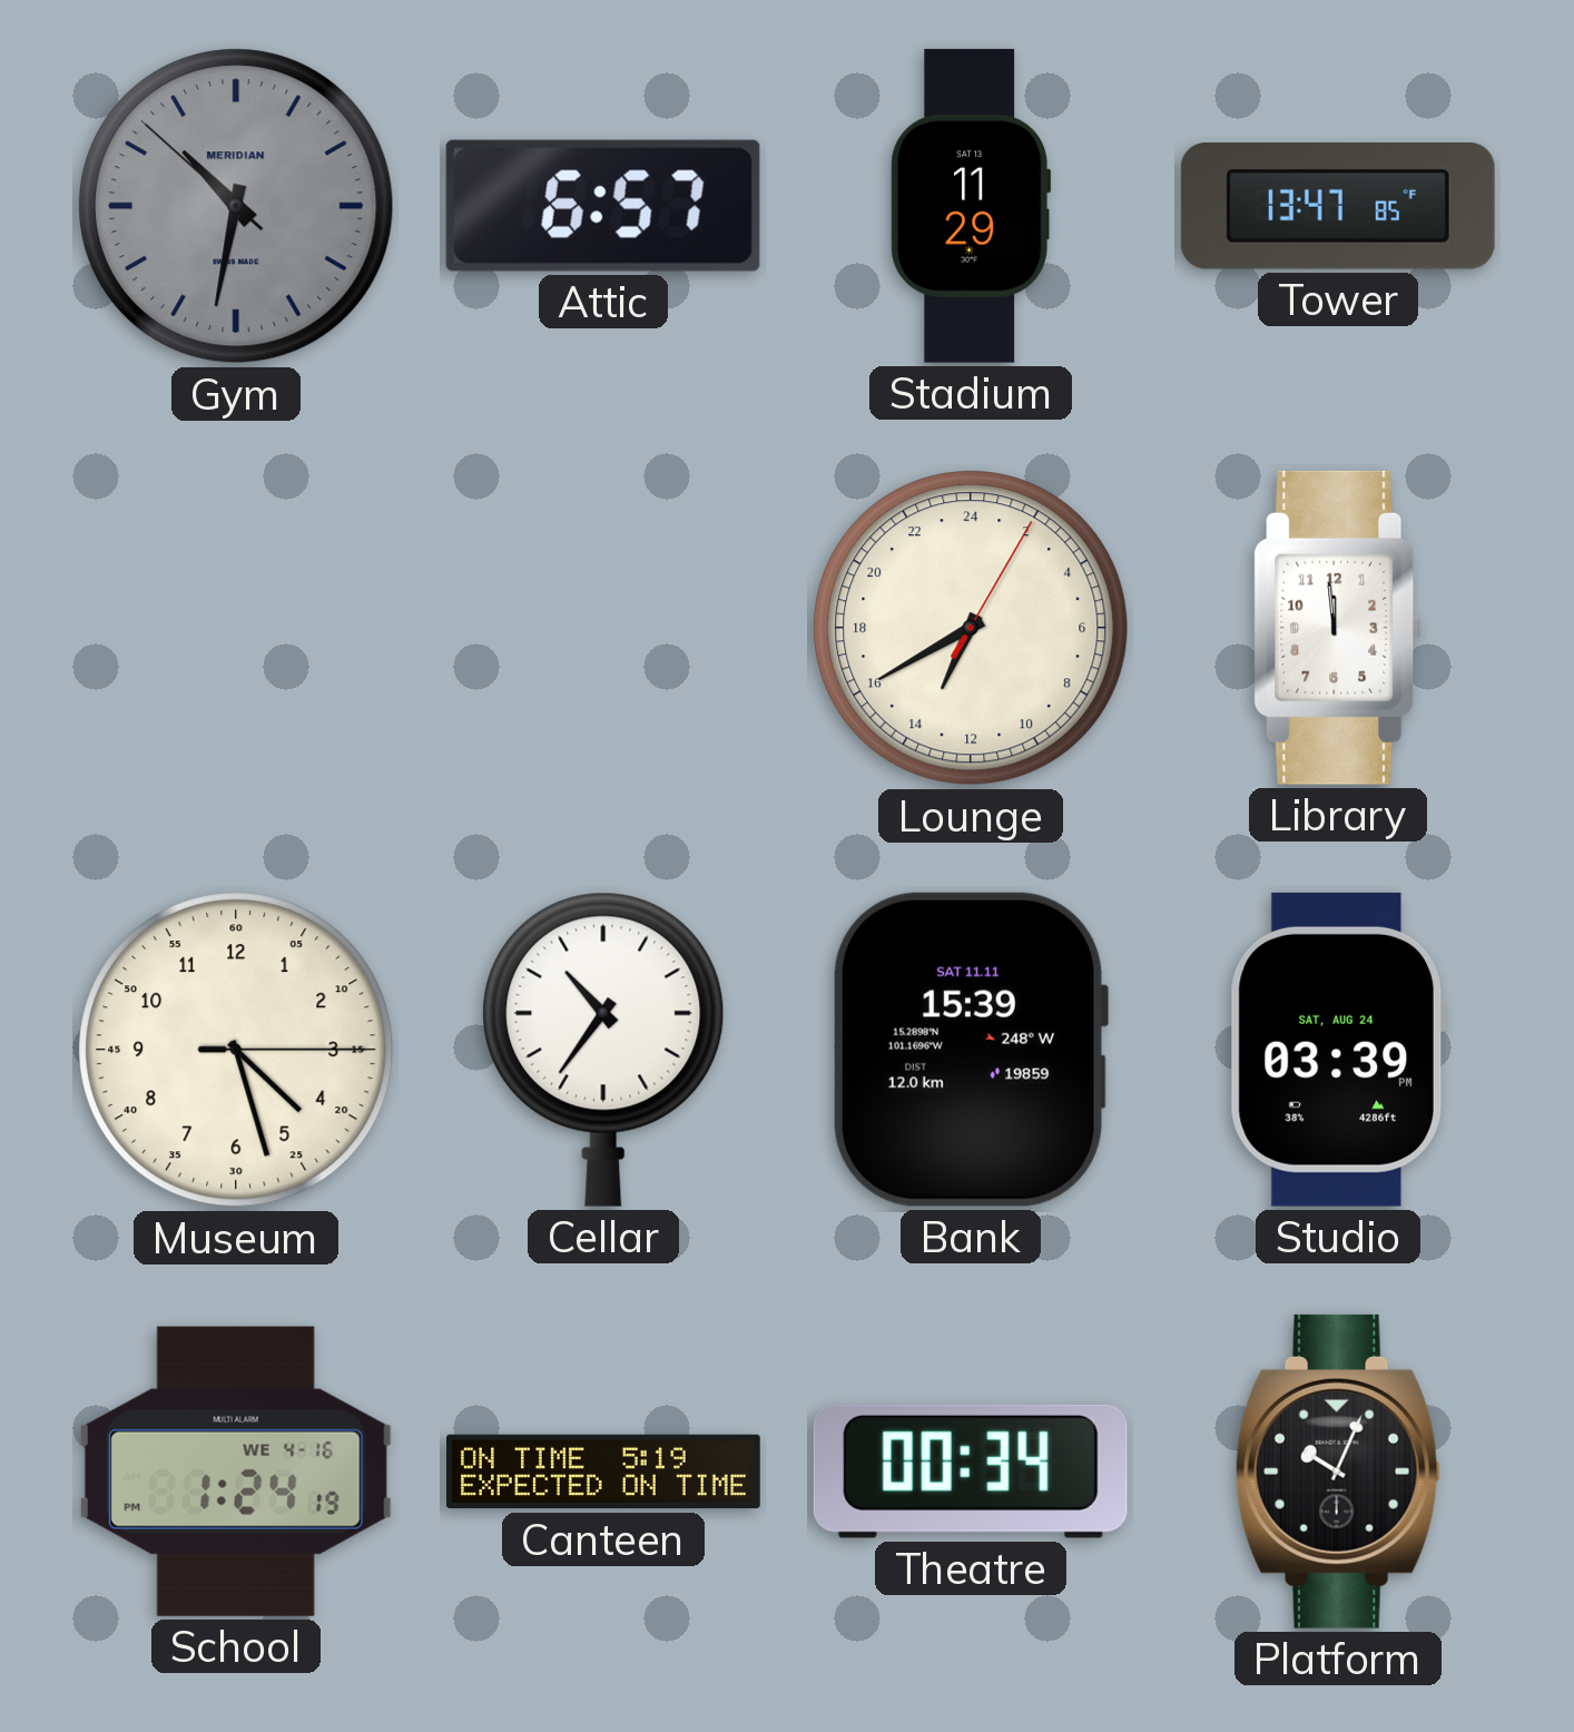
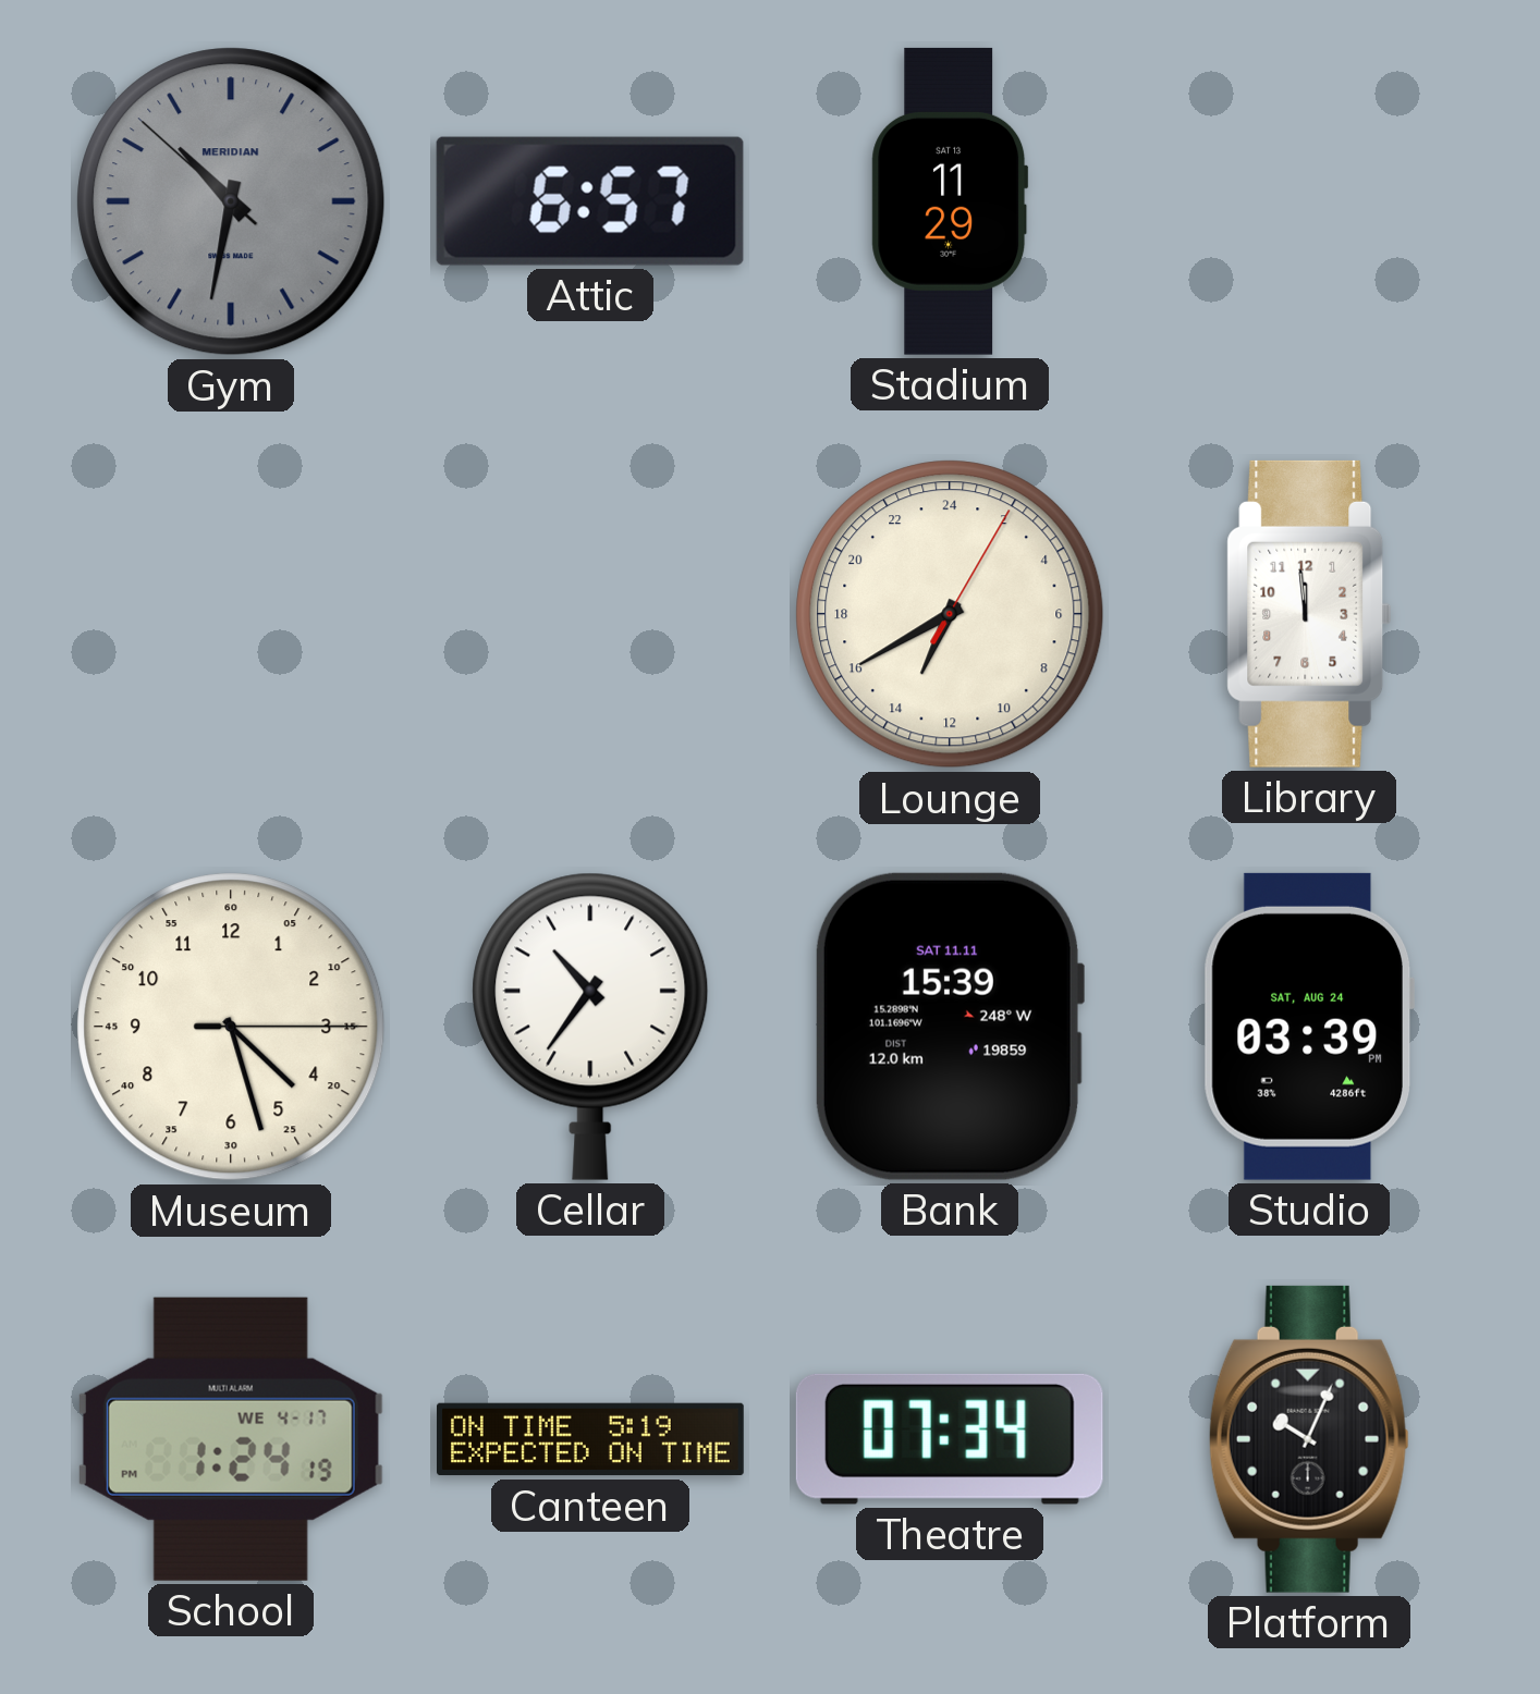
Tower: 13:47 -> none (1338, 207)
School date: WE 4-16 -> WE 4-17 (231, 1439)
Theatre: 00:34 -> 07:34 (950, 1439)
